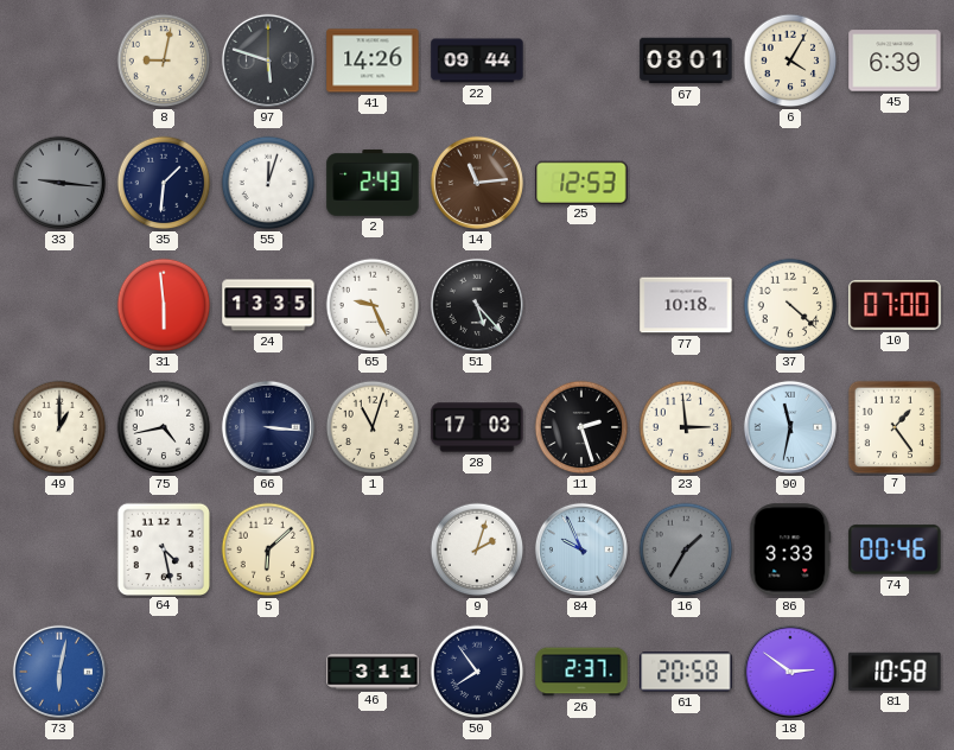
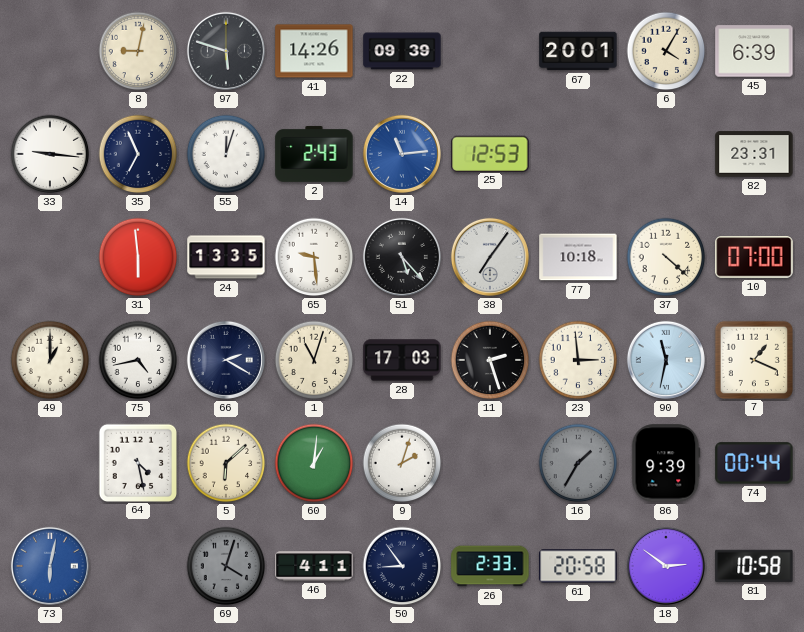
22: 09:44 -> 09:39 (402, 51)
67: 08:01 -> 20:01 (578, 51)
33 dial: grey -> white (50, 154)
35: 1:31 -> 6:56 (138, 154)
14 dial: brown -> blue (402, 154)
82: none -> 23:31 (754, 154)
65: 9:26 -> 9:29 (314, 257)
38: none -> 7:06 (490, 257)
66: 3:16 -> 2:20 (226, 360)
7: 1:24 -> 1:19 (753, 359)
60: none -> 1:01 (314, 463)
84: 9:56 -> none (581, 549)
86: 3:33 -> 9:39 (666, 463)
74: 00:46 -> 00:44 (754, 463)
69: none -> 4:03 (226, 566)
46: 3:11 -> 4:11 (314, 566)
50: 7:54 -> 8:54 (402, 566)
26: 2:37 -> 2:33 (490, 566)
